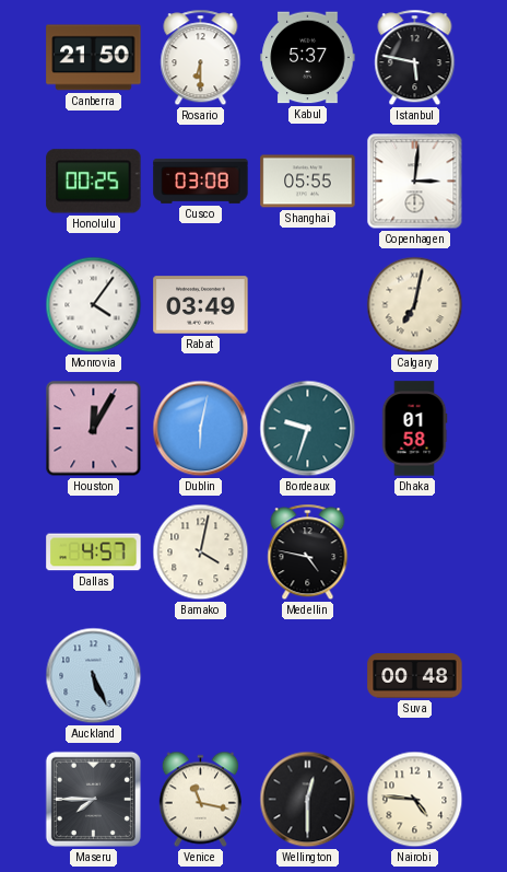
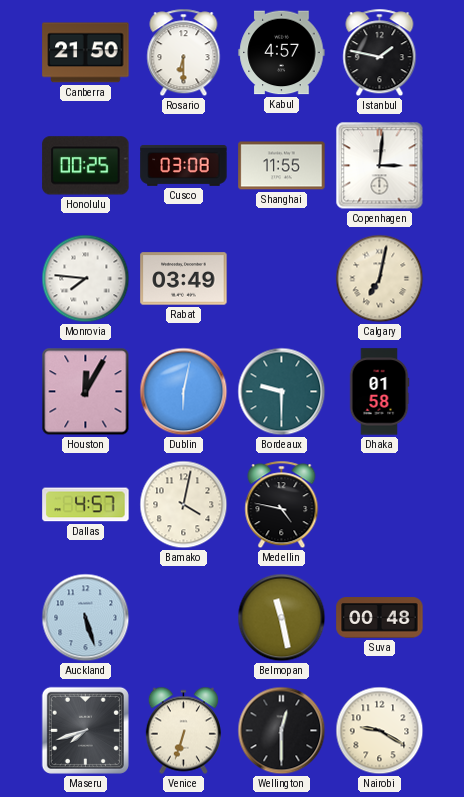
Kabul: 5:37 -> 4:57 (282, 53)
Istanbul: 5:47 -> 1:47 (380, 53)
Shanghai: 05:55 -> 11:55 (282, 166)
Monrovia: 4:06 -> 7:46 (86, 279)
Bordeaux: 9:33 -> 9:30 (282, 392)
Auckland: 5:26 -> 5:27 (86, 618)
Belmopan: none -> 11:28 (282, 618)
Maseru: 7:45 -> 7:42 (85, 730)
Venice: 11:17 -> 6:33 (183, 731)
Nairobi: 4:46 -> 9:20 (380, 731)
